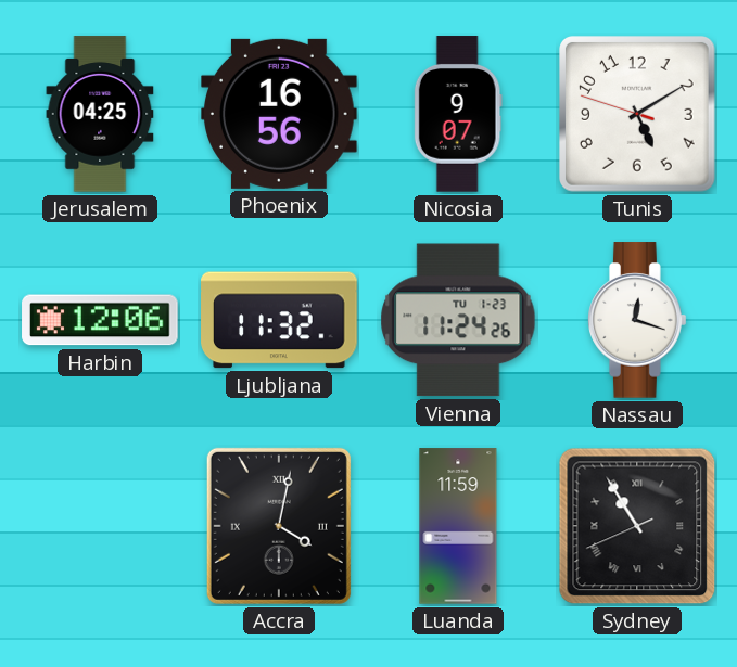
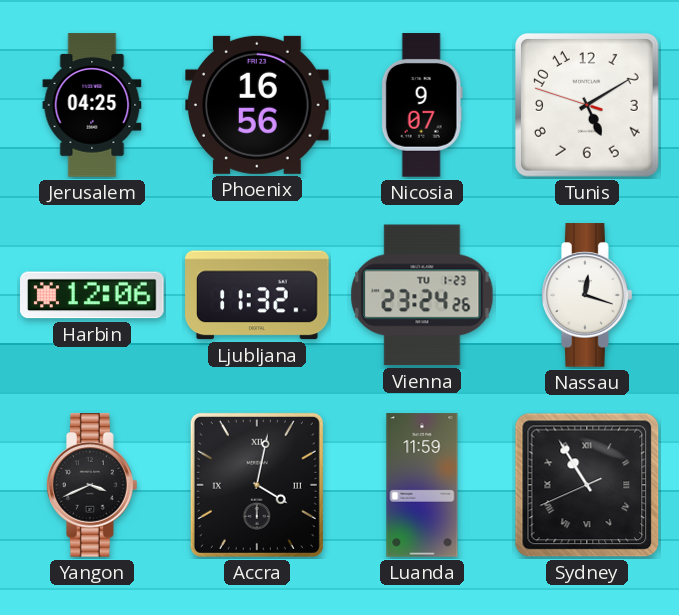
Vienna: 11:24 -> 23:24 (422, 295)
Yangon: none -> 3:41 (93, 485)
